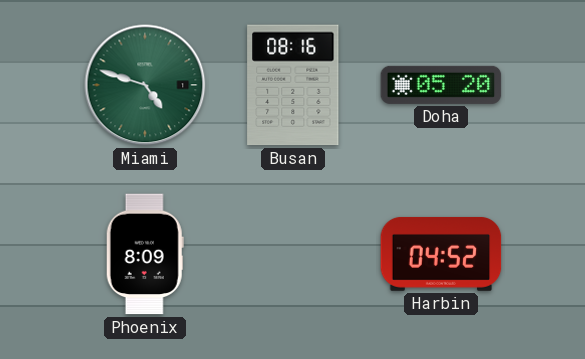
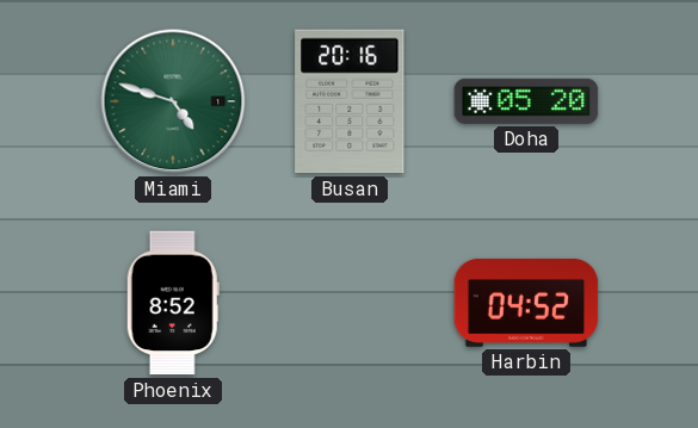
Busan: 08:16 -> 20:16 (350, 101)
Phoenix: 8:09 -> 8:52 (173, 303)
